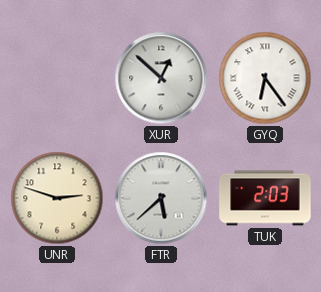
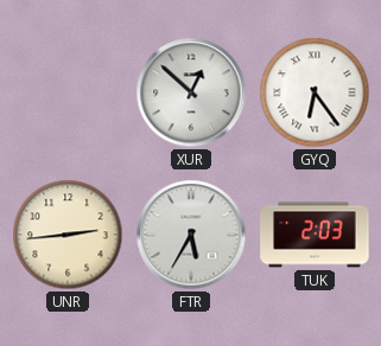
UNR: 2:48 -> 2:44 (68, 235)
FTR: 5:38 -> 5:35 (191, 235)
